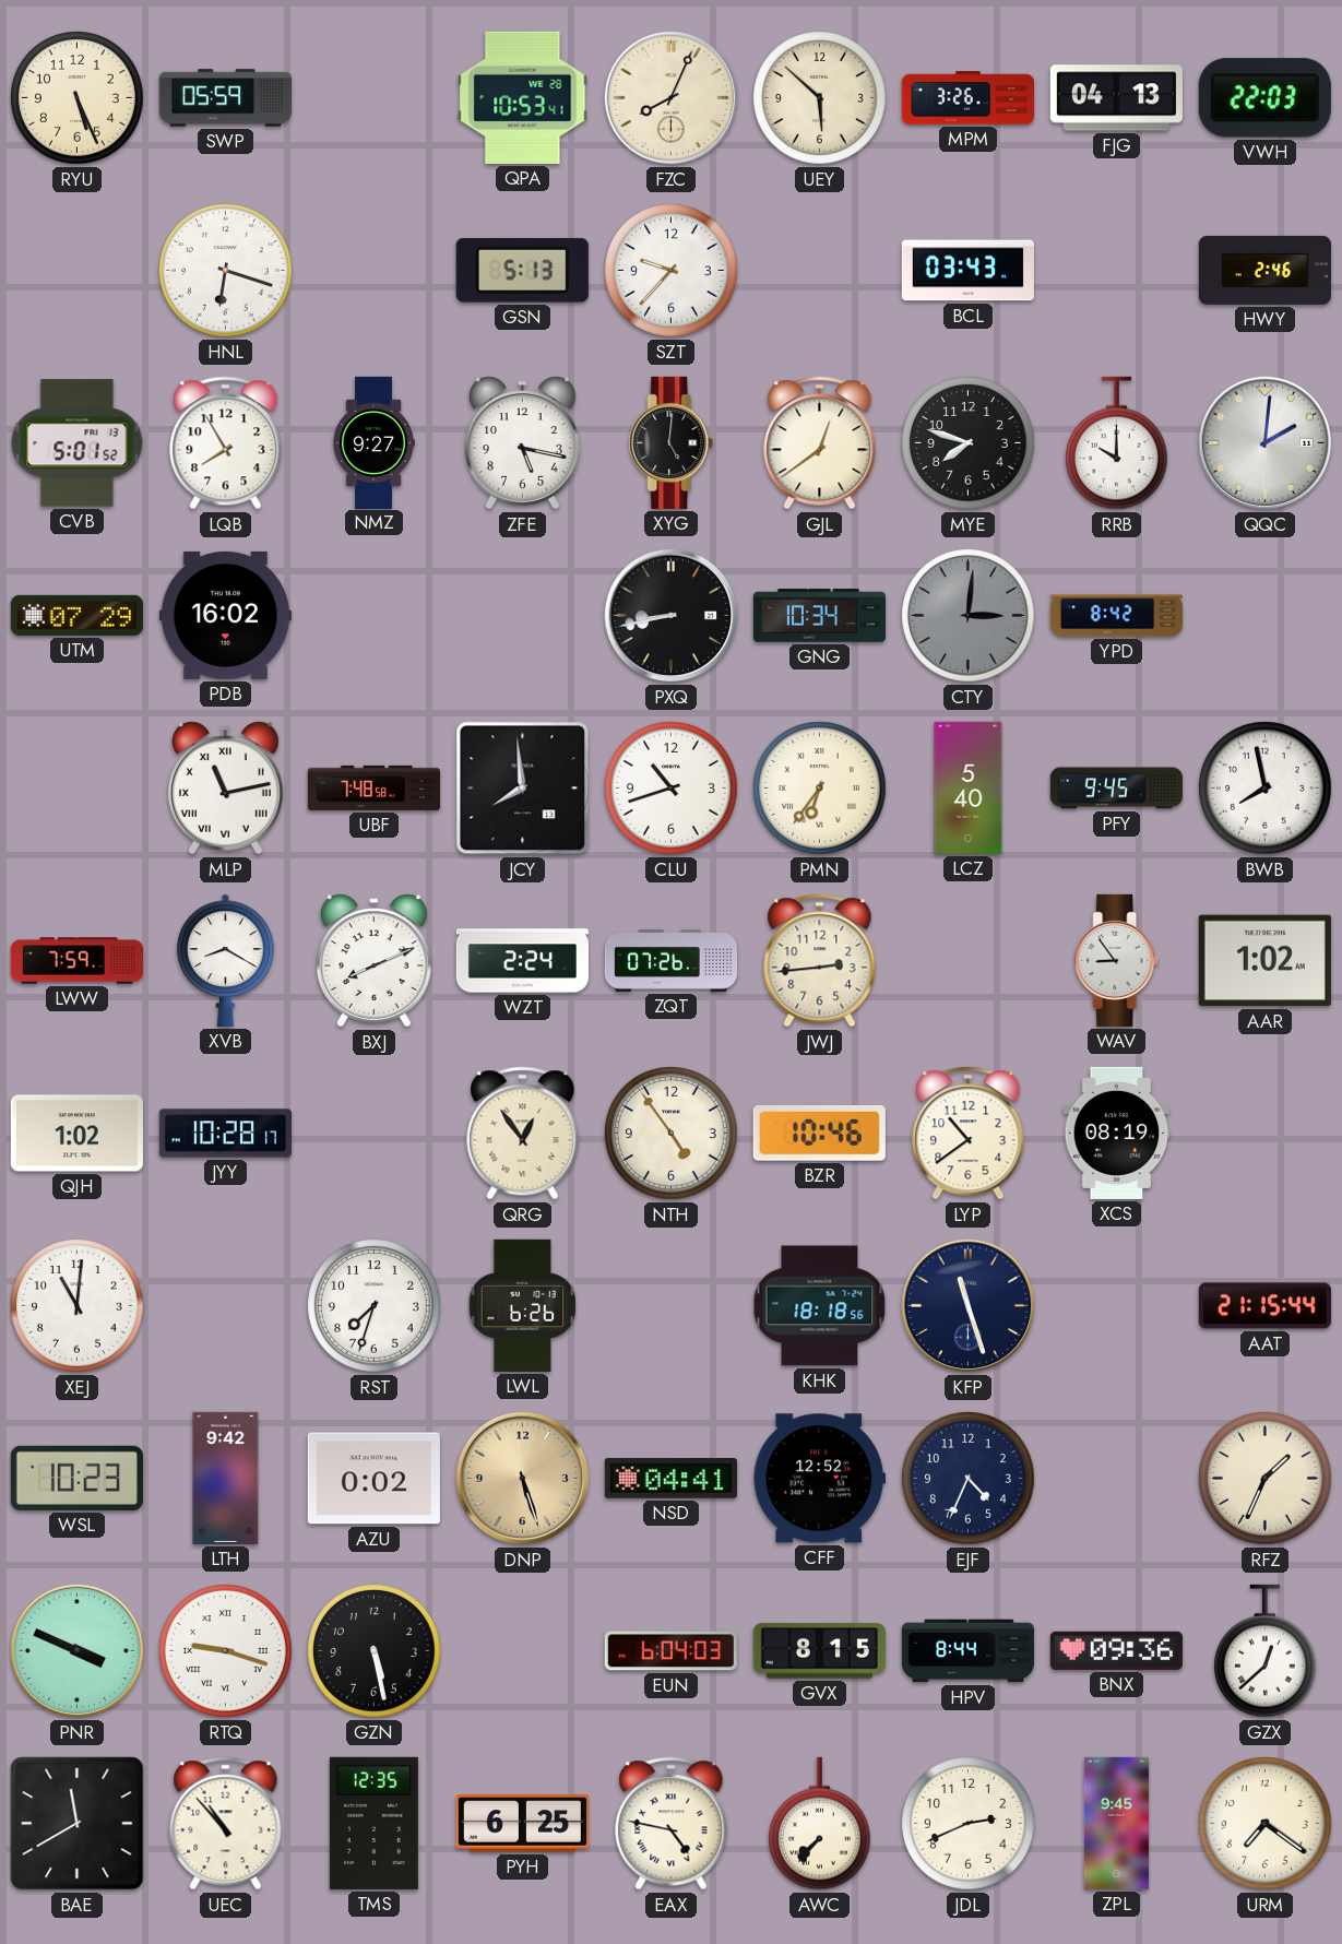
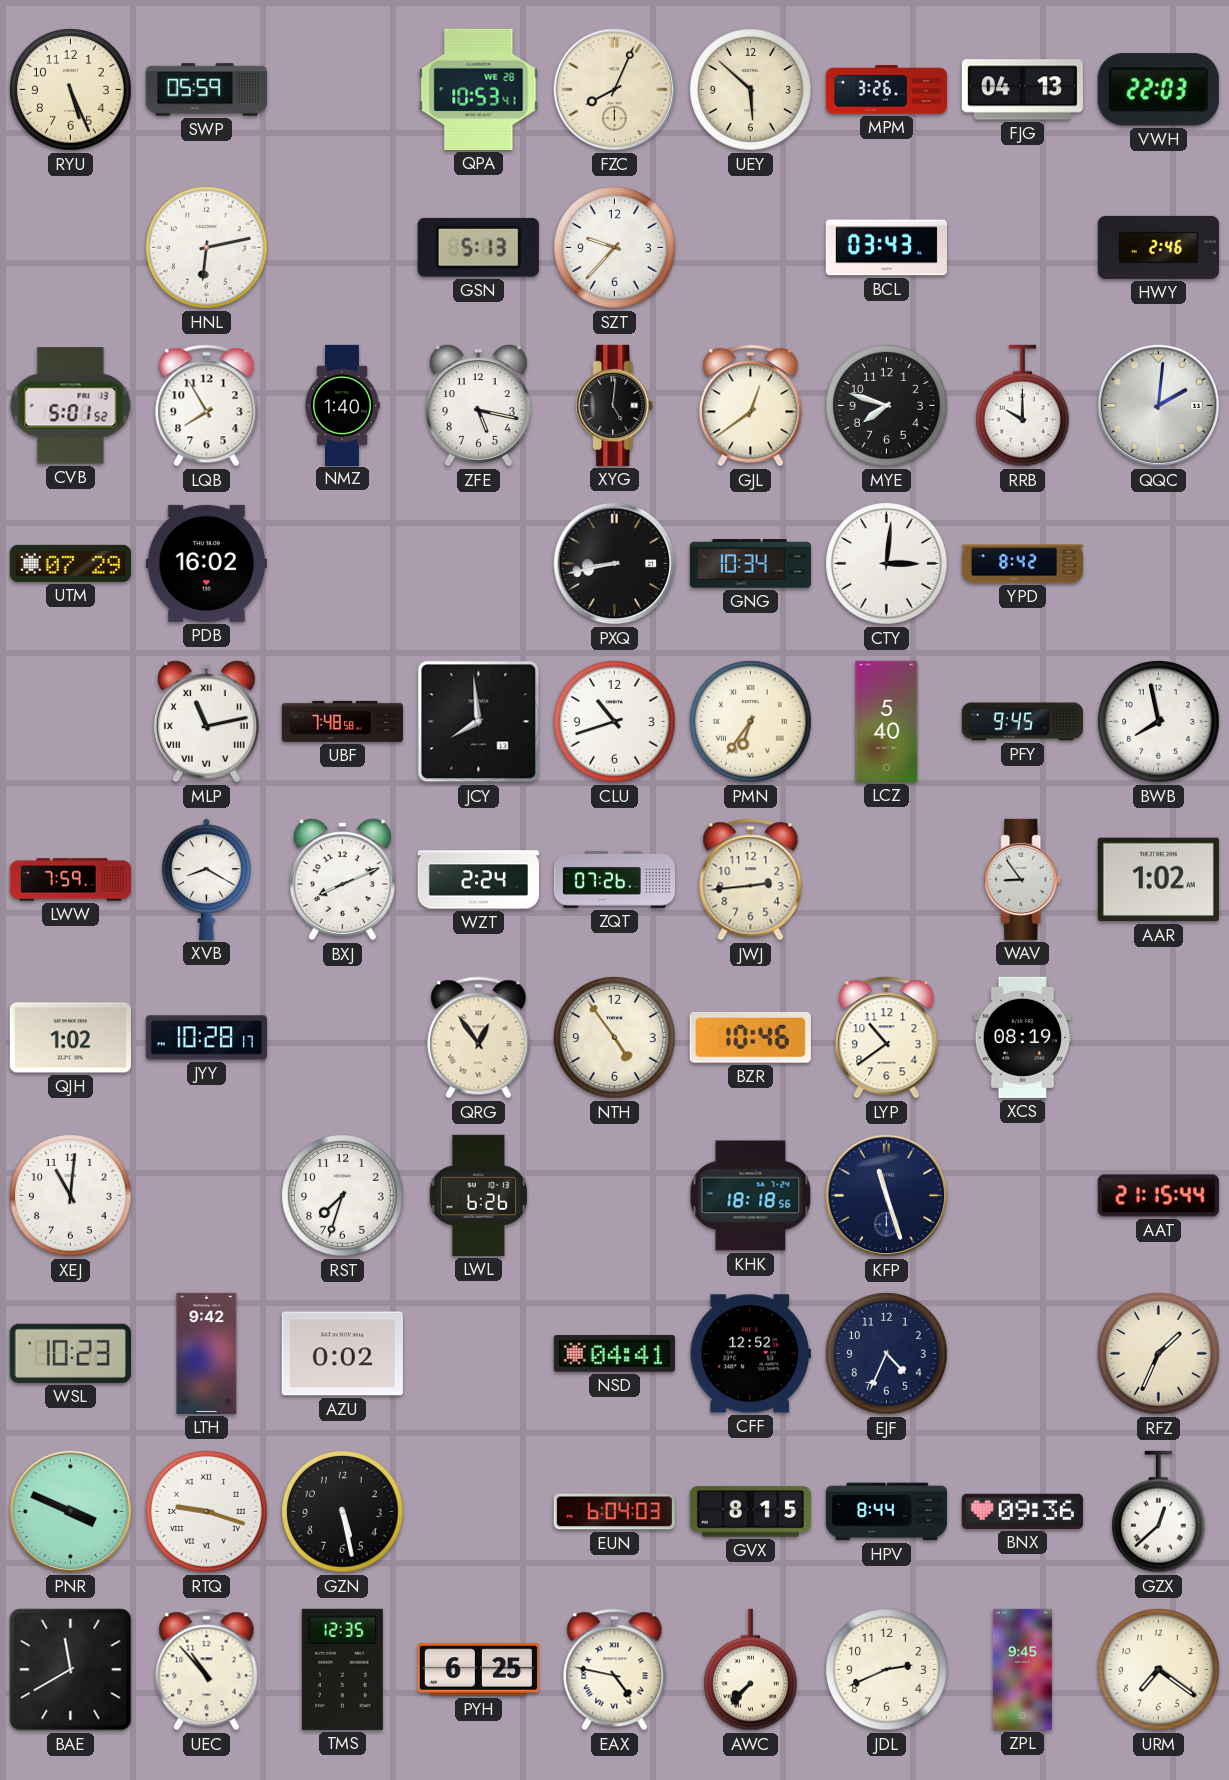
HNL: 6:18 -> 6:13 (207, 248)
NMZ: 9:27 -> 1:40 (342, 405)
CTY dial: grey -> white (887, 564)
DNP: 5:27 -> none (523, 1479)
